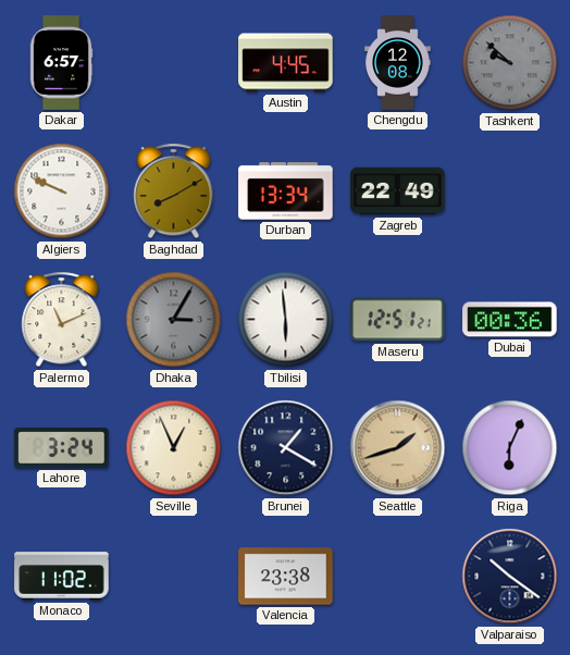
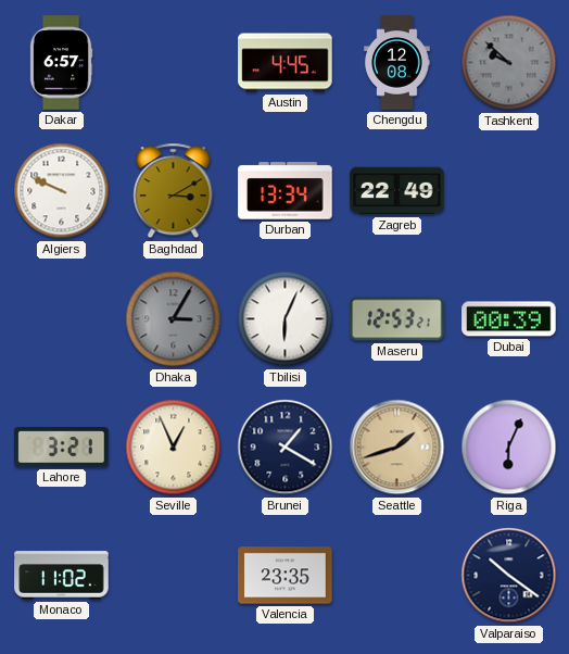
Baghdad: 8:10 -> 3:10 (174, 191)
Palermo: 11:11 -> none (62, 320)
Tbilisi: 5:59 -> 6:04 (286, 319)
Maseru: 12:51 -> 12:53 (397, 319)
Dubai: 00:36 -> 00:39 (509, 319)
Lahore: 3:24 -> 3:21 (62, 448)
Valencia: 23:38 -> 23:35 (286, 576)
